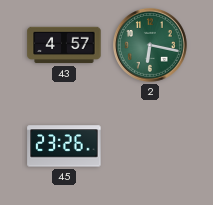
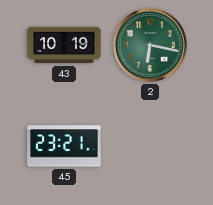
43: 4:57 -> 10:19 (64, 45)
45: 23:26 -> 23:21 (64, 146)
